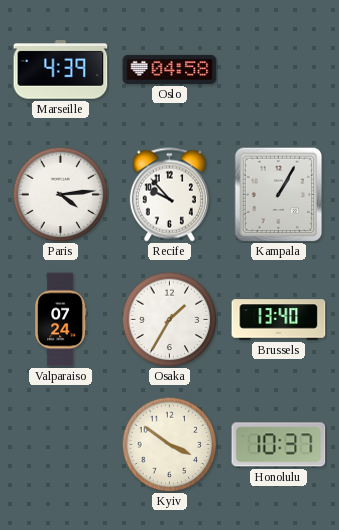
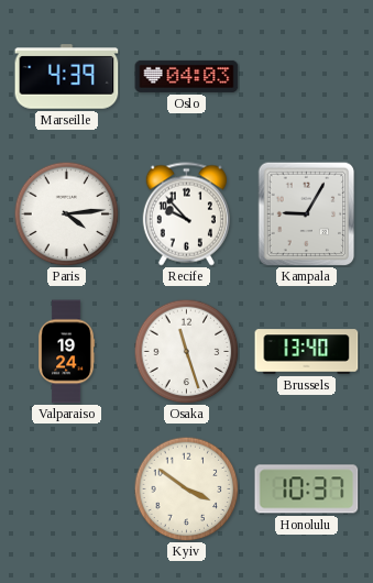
Oslo: 04:58 -> 04:03 (187, 76)
Kampala: 1:05 -> 9:05 (307, 213)
Valparaiso: 07:24 -> 19:24 (67, 352)
Osaka: 1:35 -> 11:27 (186, 351)
